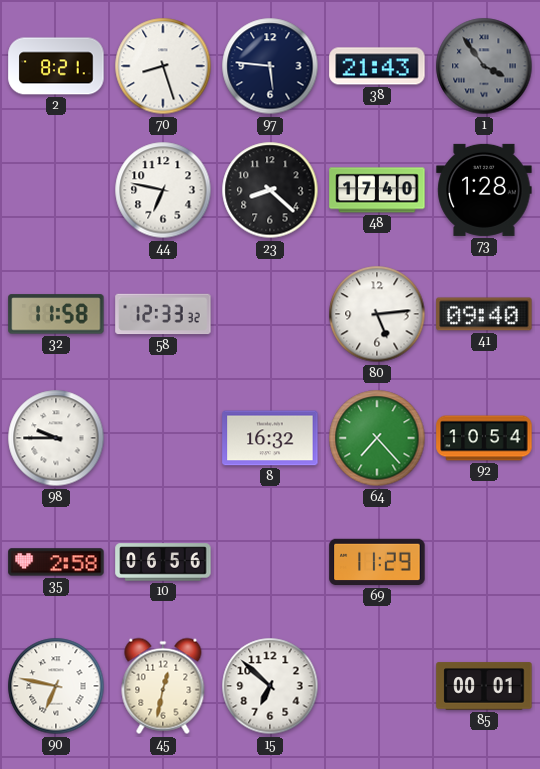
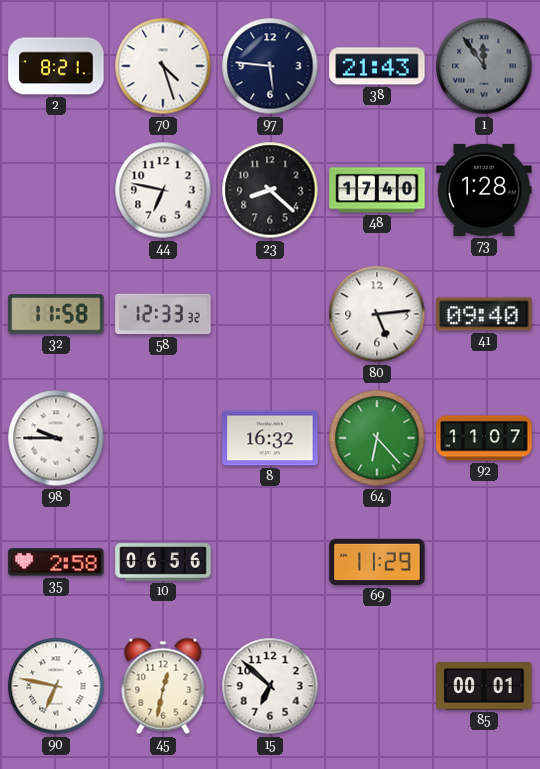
70: 8:27 -> 4:27 (163, 66)
1: 3:54 -> 11:54 (484, 66)
64: 7:23 -> 6:23 (377, 438)
92: 10:54 -> 11:07 (484, 438)
